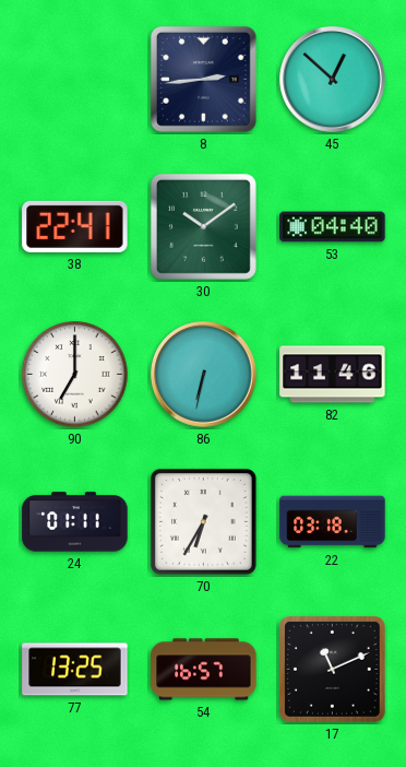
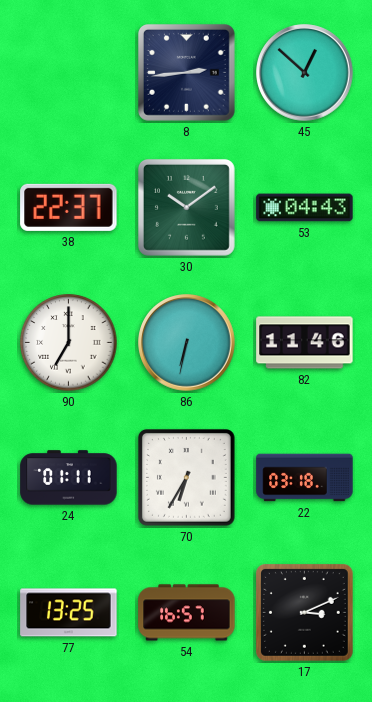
38: 22:41 -> 22:37 (69, 207)
53: 04:40 -> 04:43 (305, 208)
17: 11:11 -> 3:11 (304, 612)
